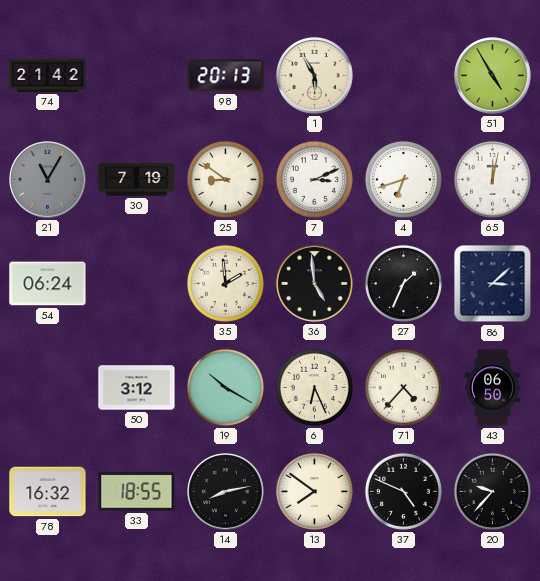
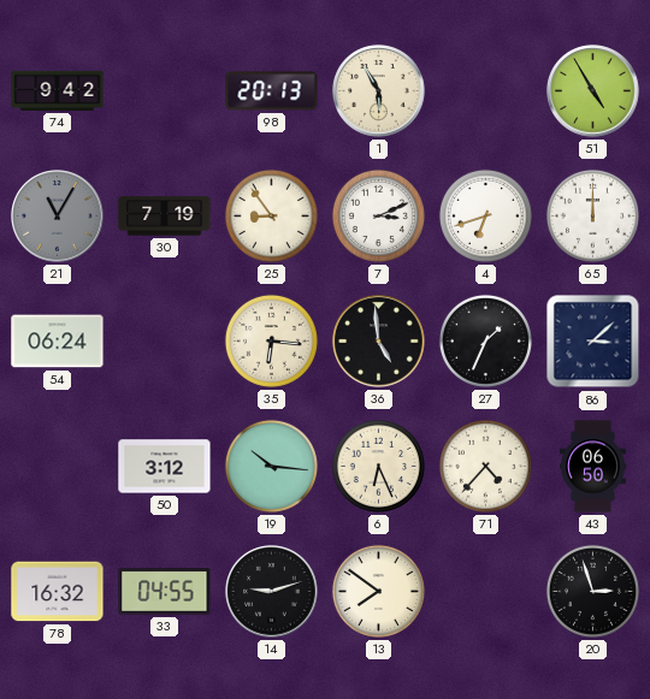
74: 21:42 -> 9:42 (58, 90)
25: 8:51 -> 8:54 (271, 215)
65: 12:02 -> 12:00 (592, 215)
35: 1:59 -> 6:16 (271, 340)
19: 10:20 -> 10:16 (271, 466)
33: 18:55 -> 04:55 (165, 592)
14: 8:13 -> 9:12 (272, 592)
37: 4:49 -> none (403, 491)
20: 9:37 -> 2:57 (592, 591)
